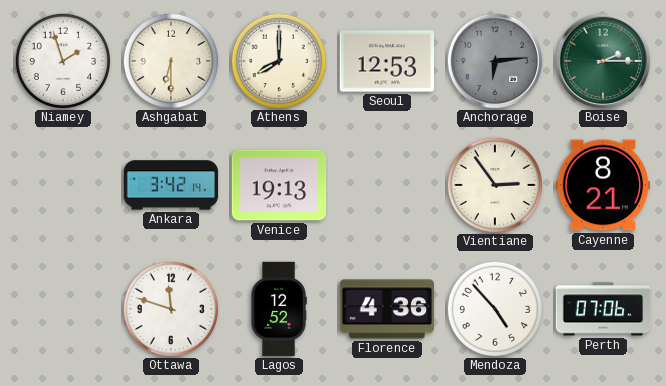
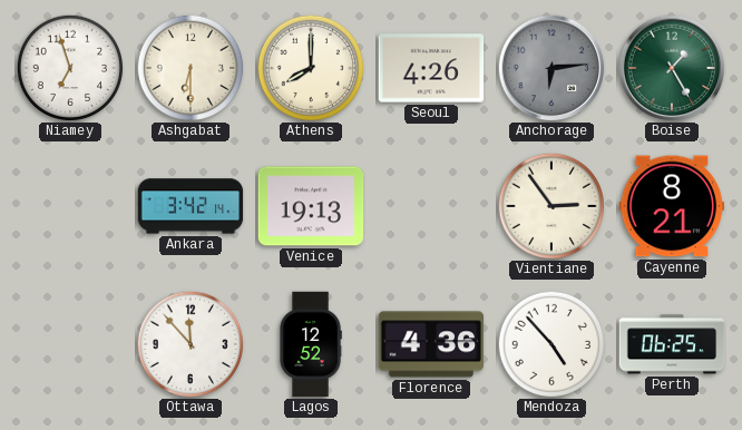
Niamey: 1:57 -> 6:57 (69, 67)
Seoul: 12:53 -> 4:26 (431, 68)
Boise: 2:15 -> 1:25 (672, 68)
Ottawa: 11:48 -> 11:53 (189, 343)
Perth: 07:06 -> 06:25 (672, 344)
